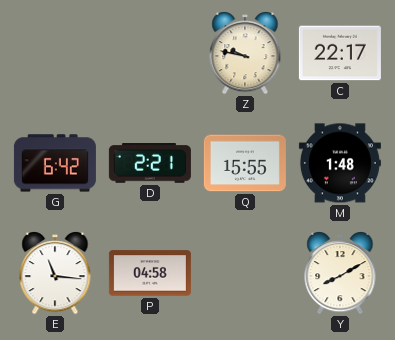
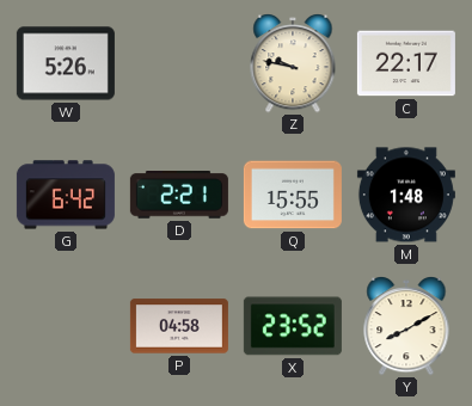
W: none -> 5:26 (66, 63)
E: 11:16 -> none (55, 274)
X: none -> 23:52 (293, 326)
